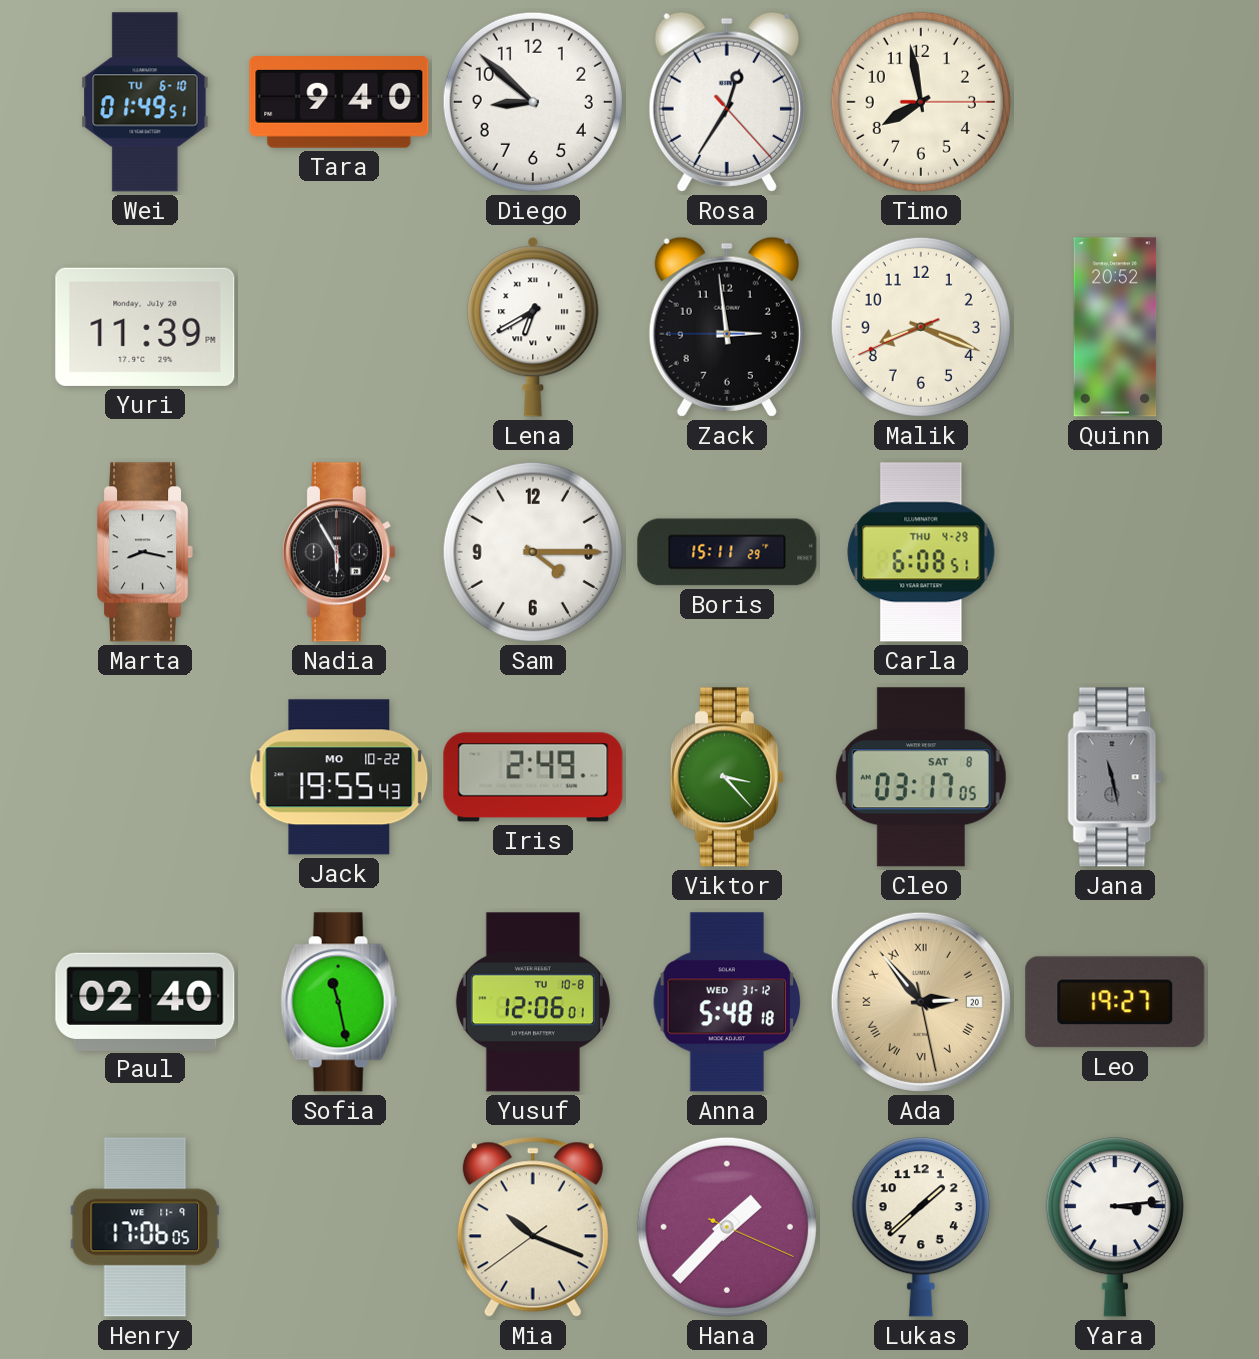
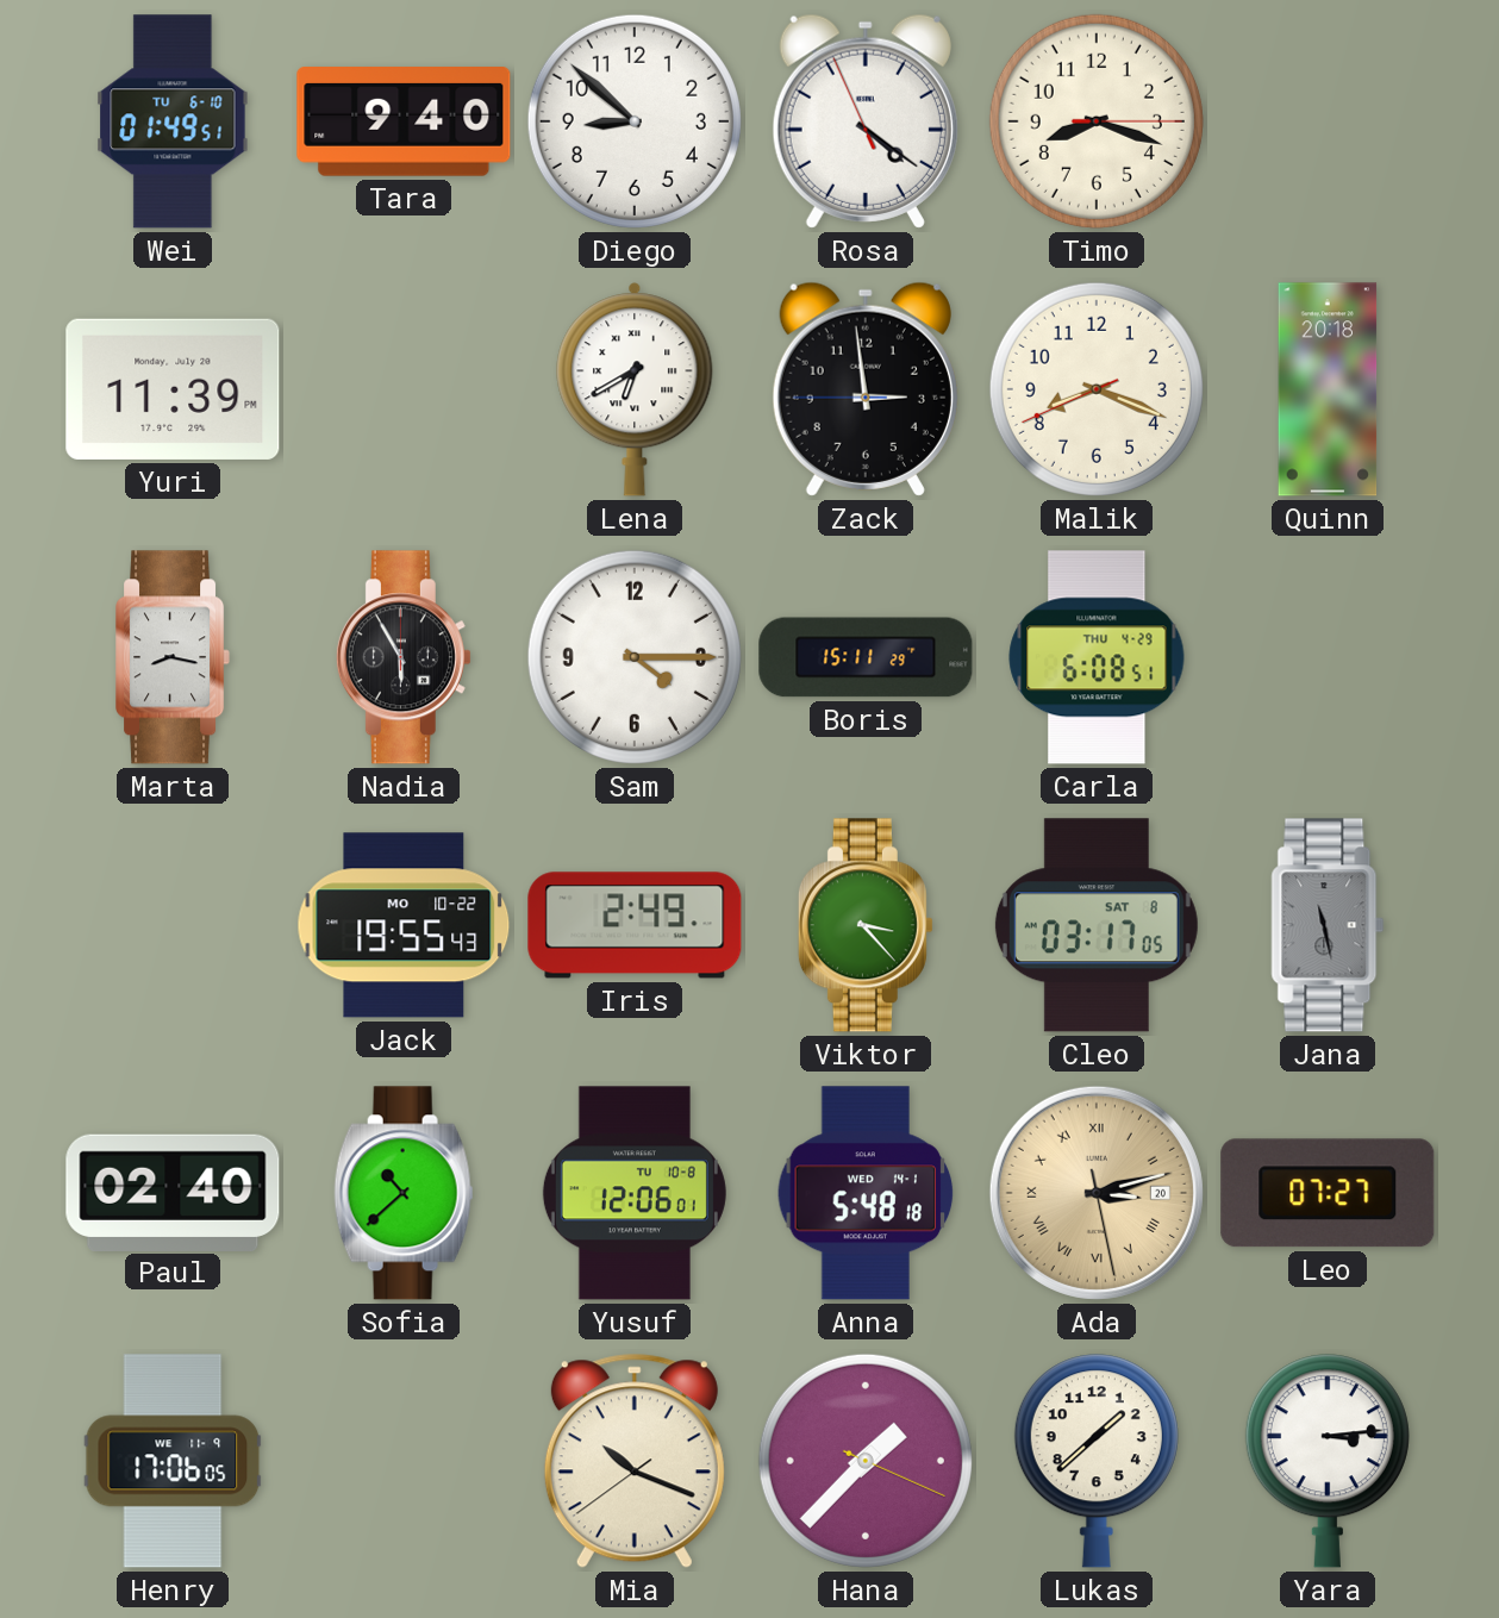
Rosa: 12:35 -> 4:20 (866, 121)
Timo: 7:58 -> 8:18 (1097, 121)
Quinn: 20:52 -> 20:18 (1328, 389)
Sofia: 11:28 -> 10:38 (404, 1193)
Anna date: WED 31-12 -> WED 14-1 (866, 1193)
Ada: 2:53 -> 3:12 (1097, 1193)
Leo: 19:27 -> 07:27 (1328, 1193)
